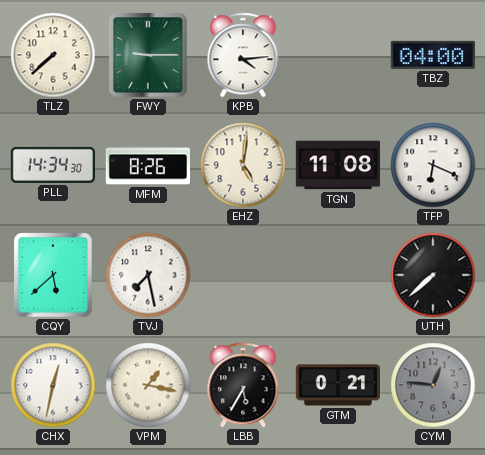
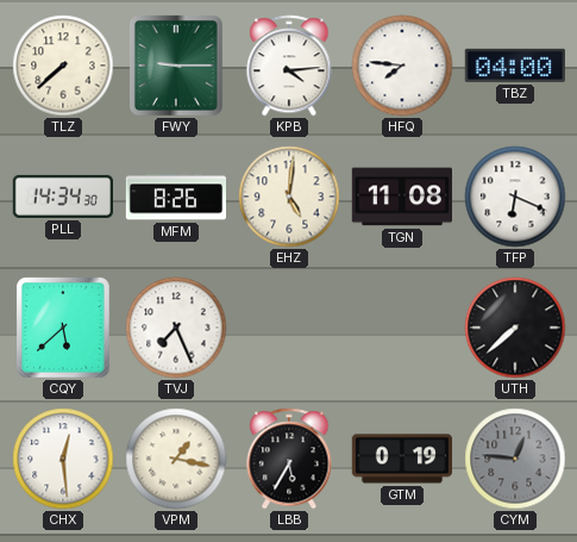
HFQ: none -> 7:46 (402, 66)
TVJ: 7:28 -> 7:26 (176, 328)
CHX: 12:32 -> 12:29 (63, 459)
GTM: 0:21 -> 0:19 (401, 459)
